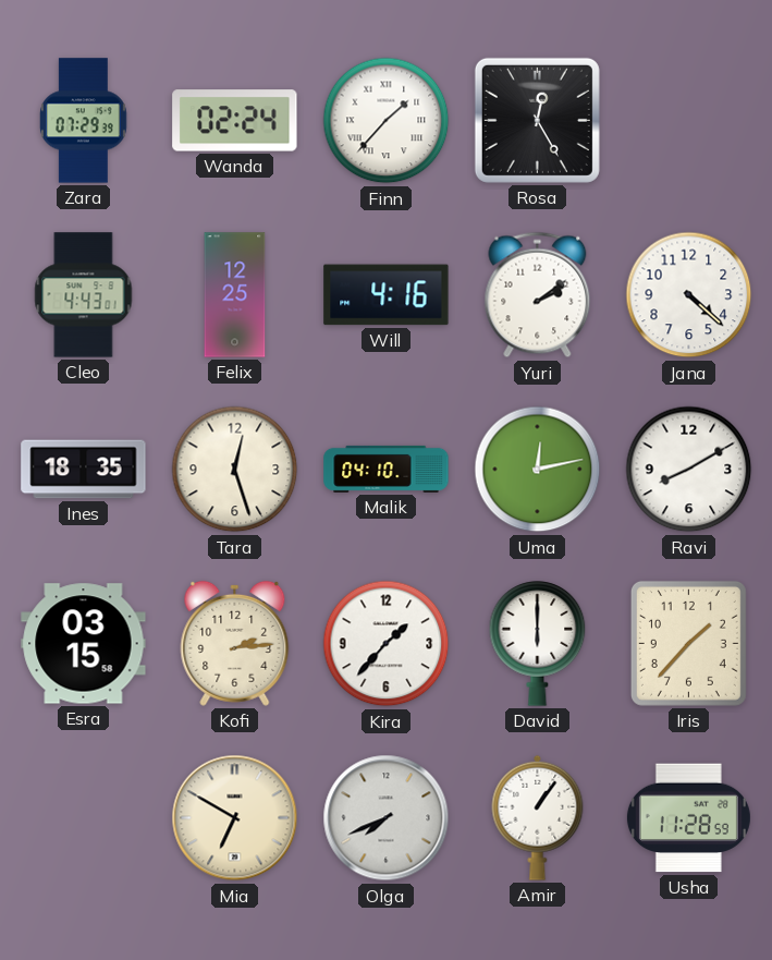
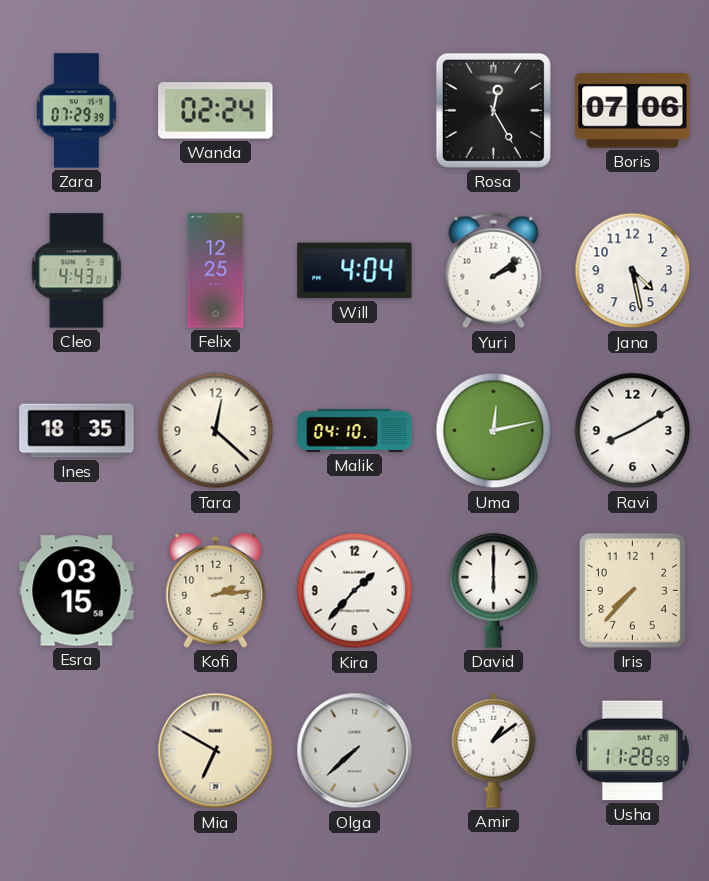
Finn: 1:37 -> none (387, 121)
Boris: none -> 07:06 (633, 111)
Will: 4:16 -> 4:04 (355, 271)
Jana: 4:22 -> 4:28 (633, 271)
Tara: 12:27 -> 12:22 (216, 431)
Iris: 1:37 -> 7:37 (632, 590)
Olga: 7:41 -> 7:38 (355, 751)
Amir: 1:06 -> 1:09 (494, 750)
